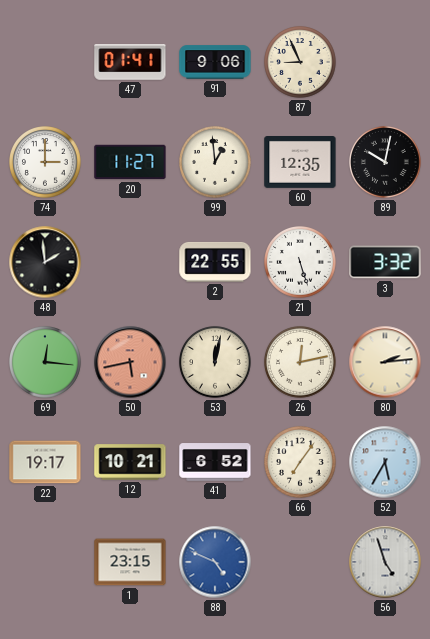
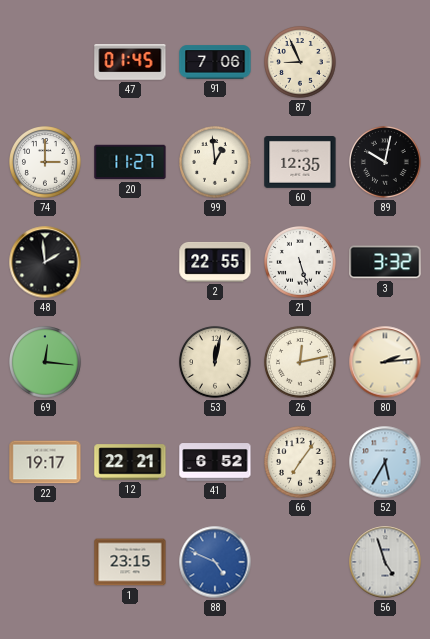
47: 01:41 -> 01:45 (130, 62)
91: 9:06 -> 7:06 (215, 62)
50: 5:43 -> none (130, 362)
12: 10:21 -> 22:21 (130, 462)
